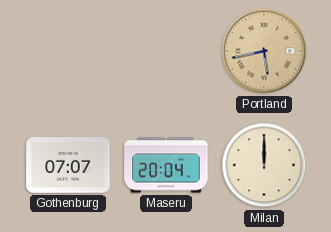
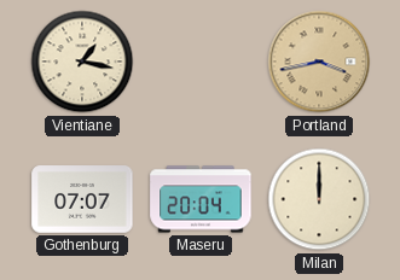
Vientiane: none -> 1:17 (82, 62)
Portland: 5:43 -> 3:43 (319, 62)
